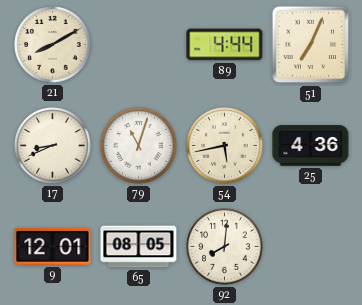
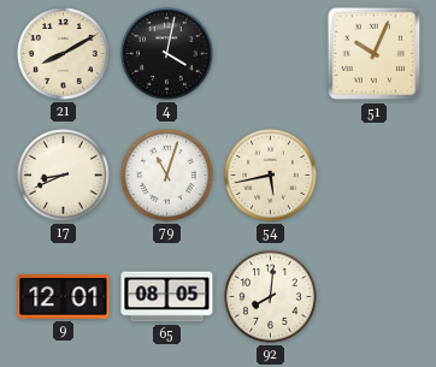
4: none -> 4:02 (167, 54)
89: 4:44 -> none (225, 45)
51: 7:04 -> 10:04 (375, 54)
25: 4:36 -> none (311, 146)
